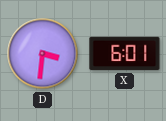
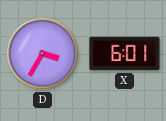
D: 3:31 -> 3:35 (43, 54)
